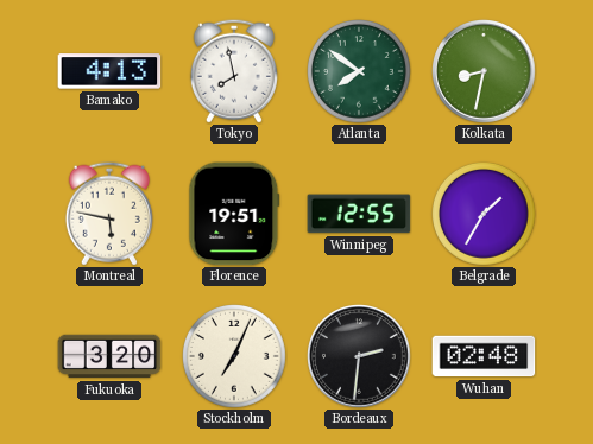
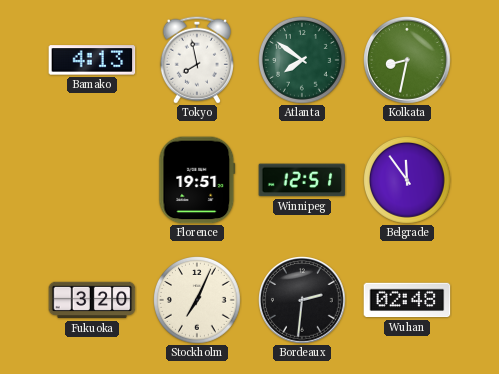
Montreal: 5:47 -> none (109, 214)
Winnipeg: 12:55 -> 12:51 (302, 180)
Belgrade: 1:35 -> 11:54 (408, 181)
